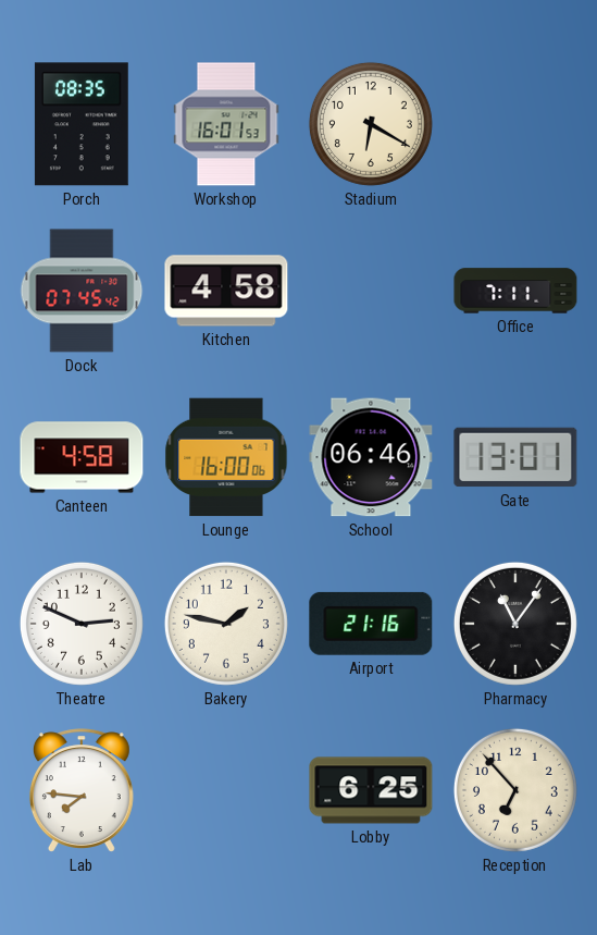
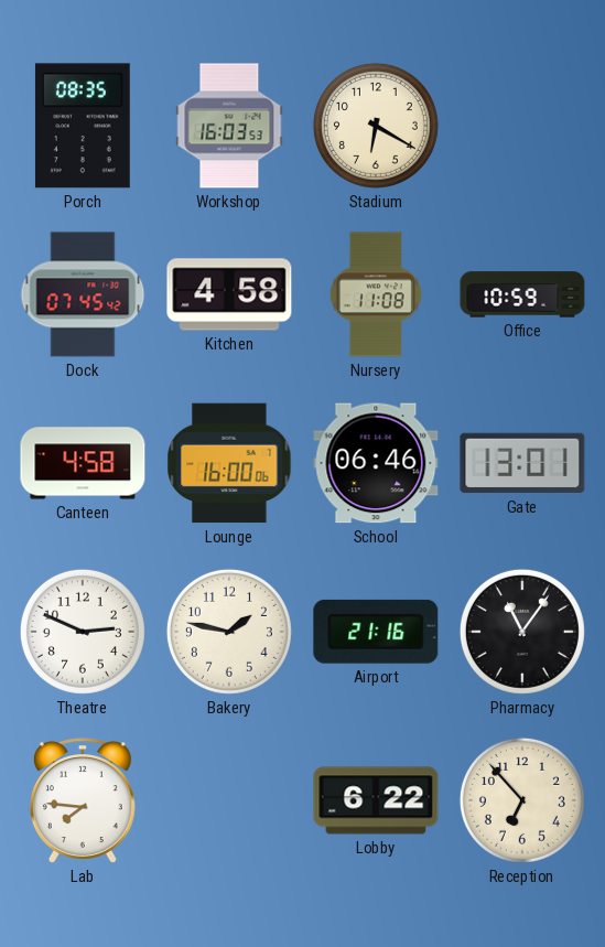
Workshop: 16:01 -> 16:03 (229, 126)
Nursery: none -> 11:08 (376, 294)
Office: 7:11 -> 10:59 (522, 294)
Lobby: 6:25 -> 6:22 (376, 800)
